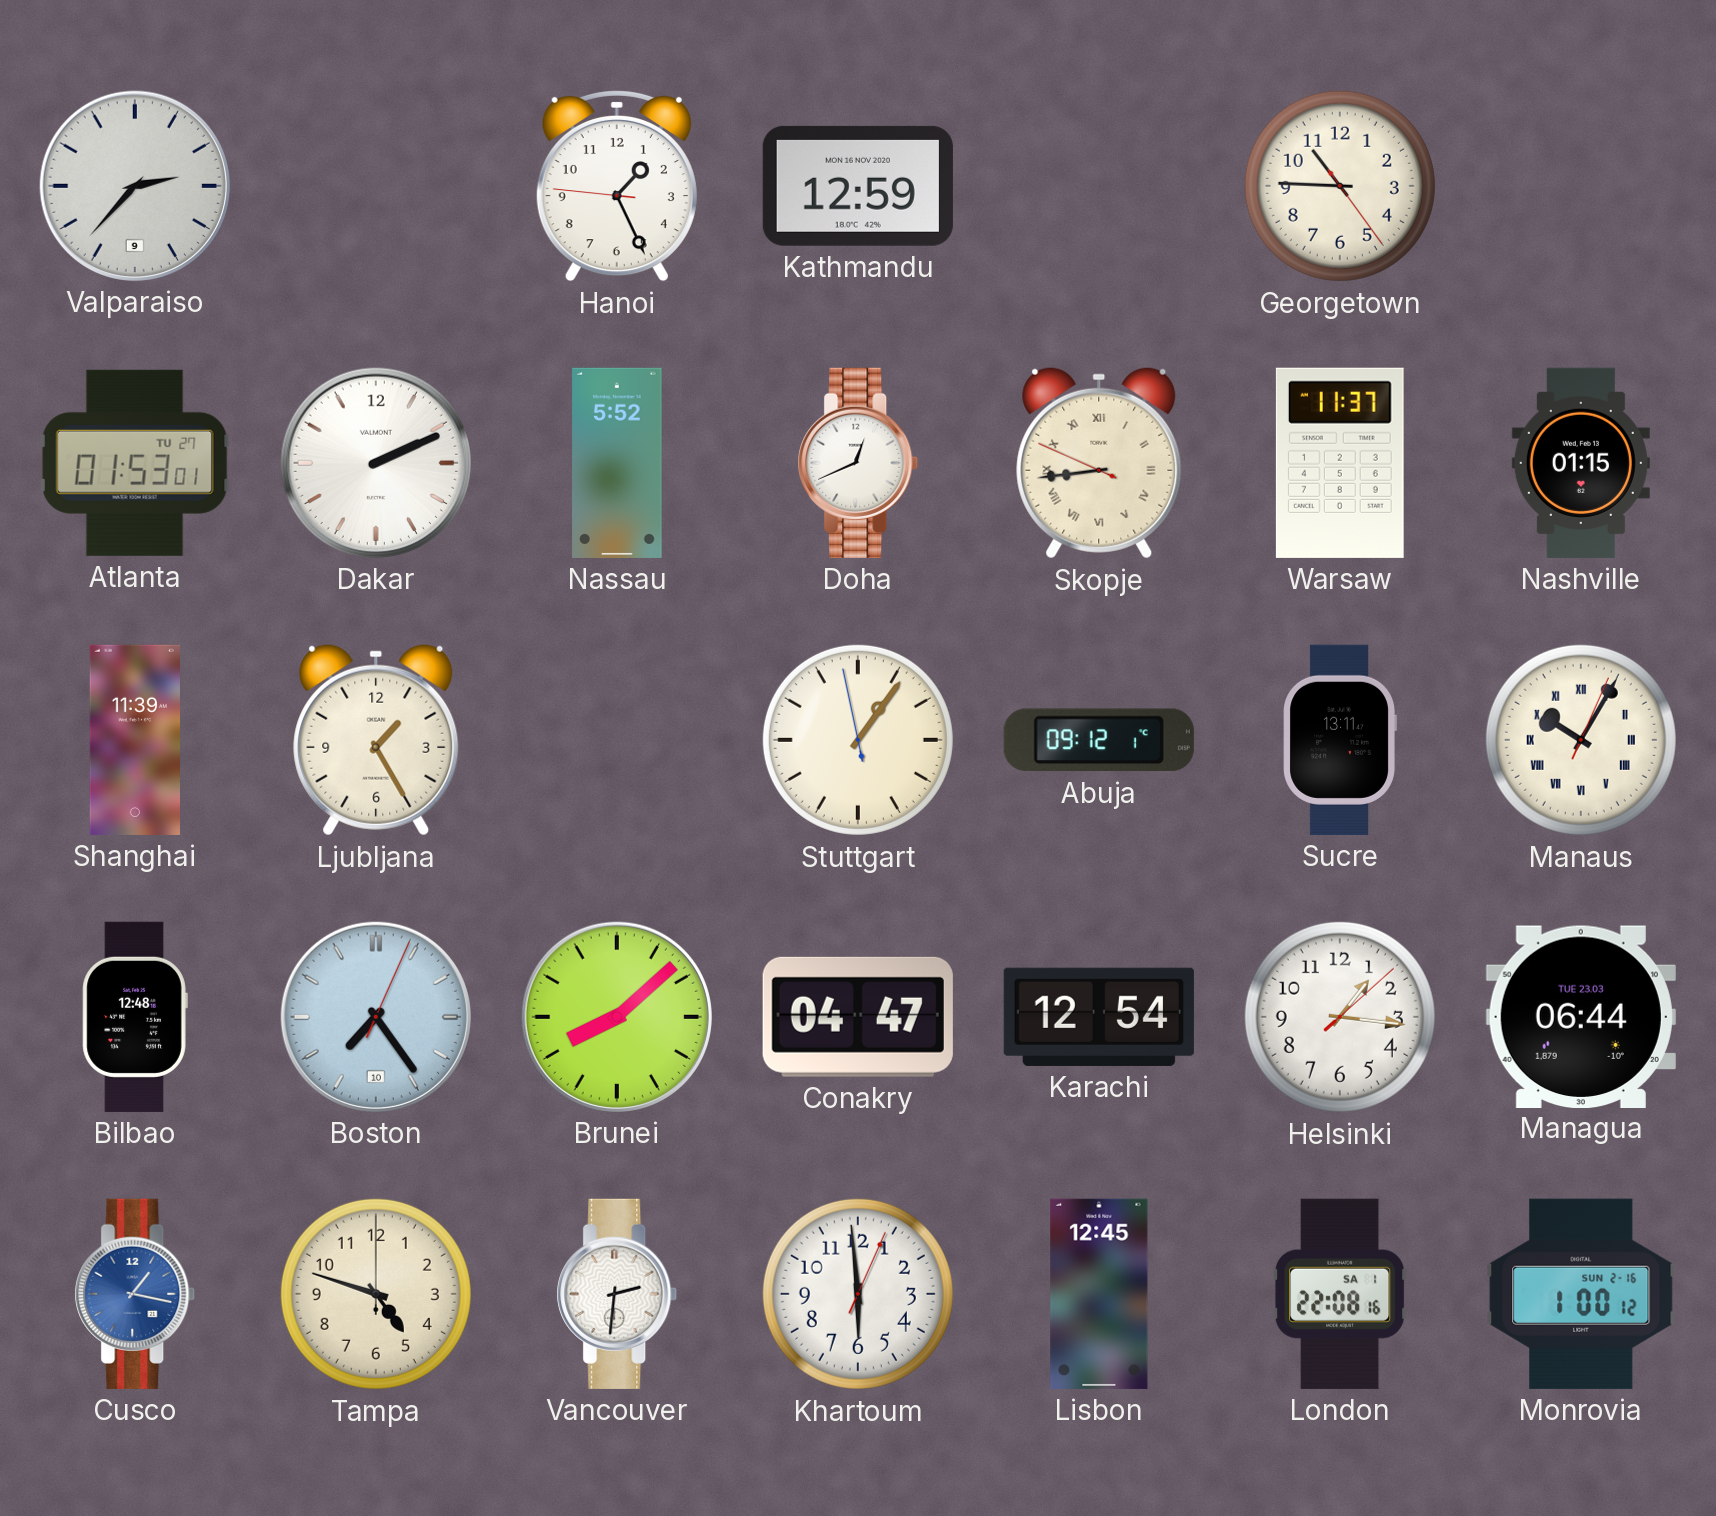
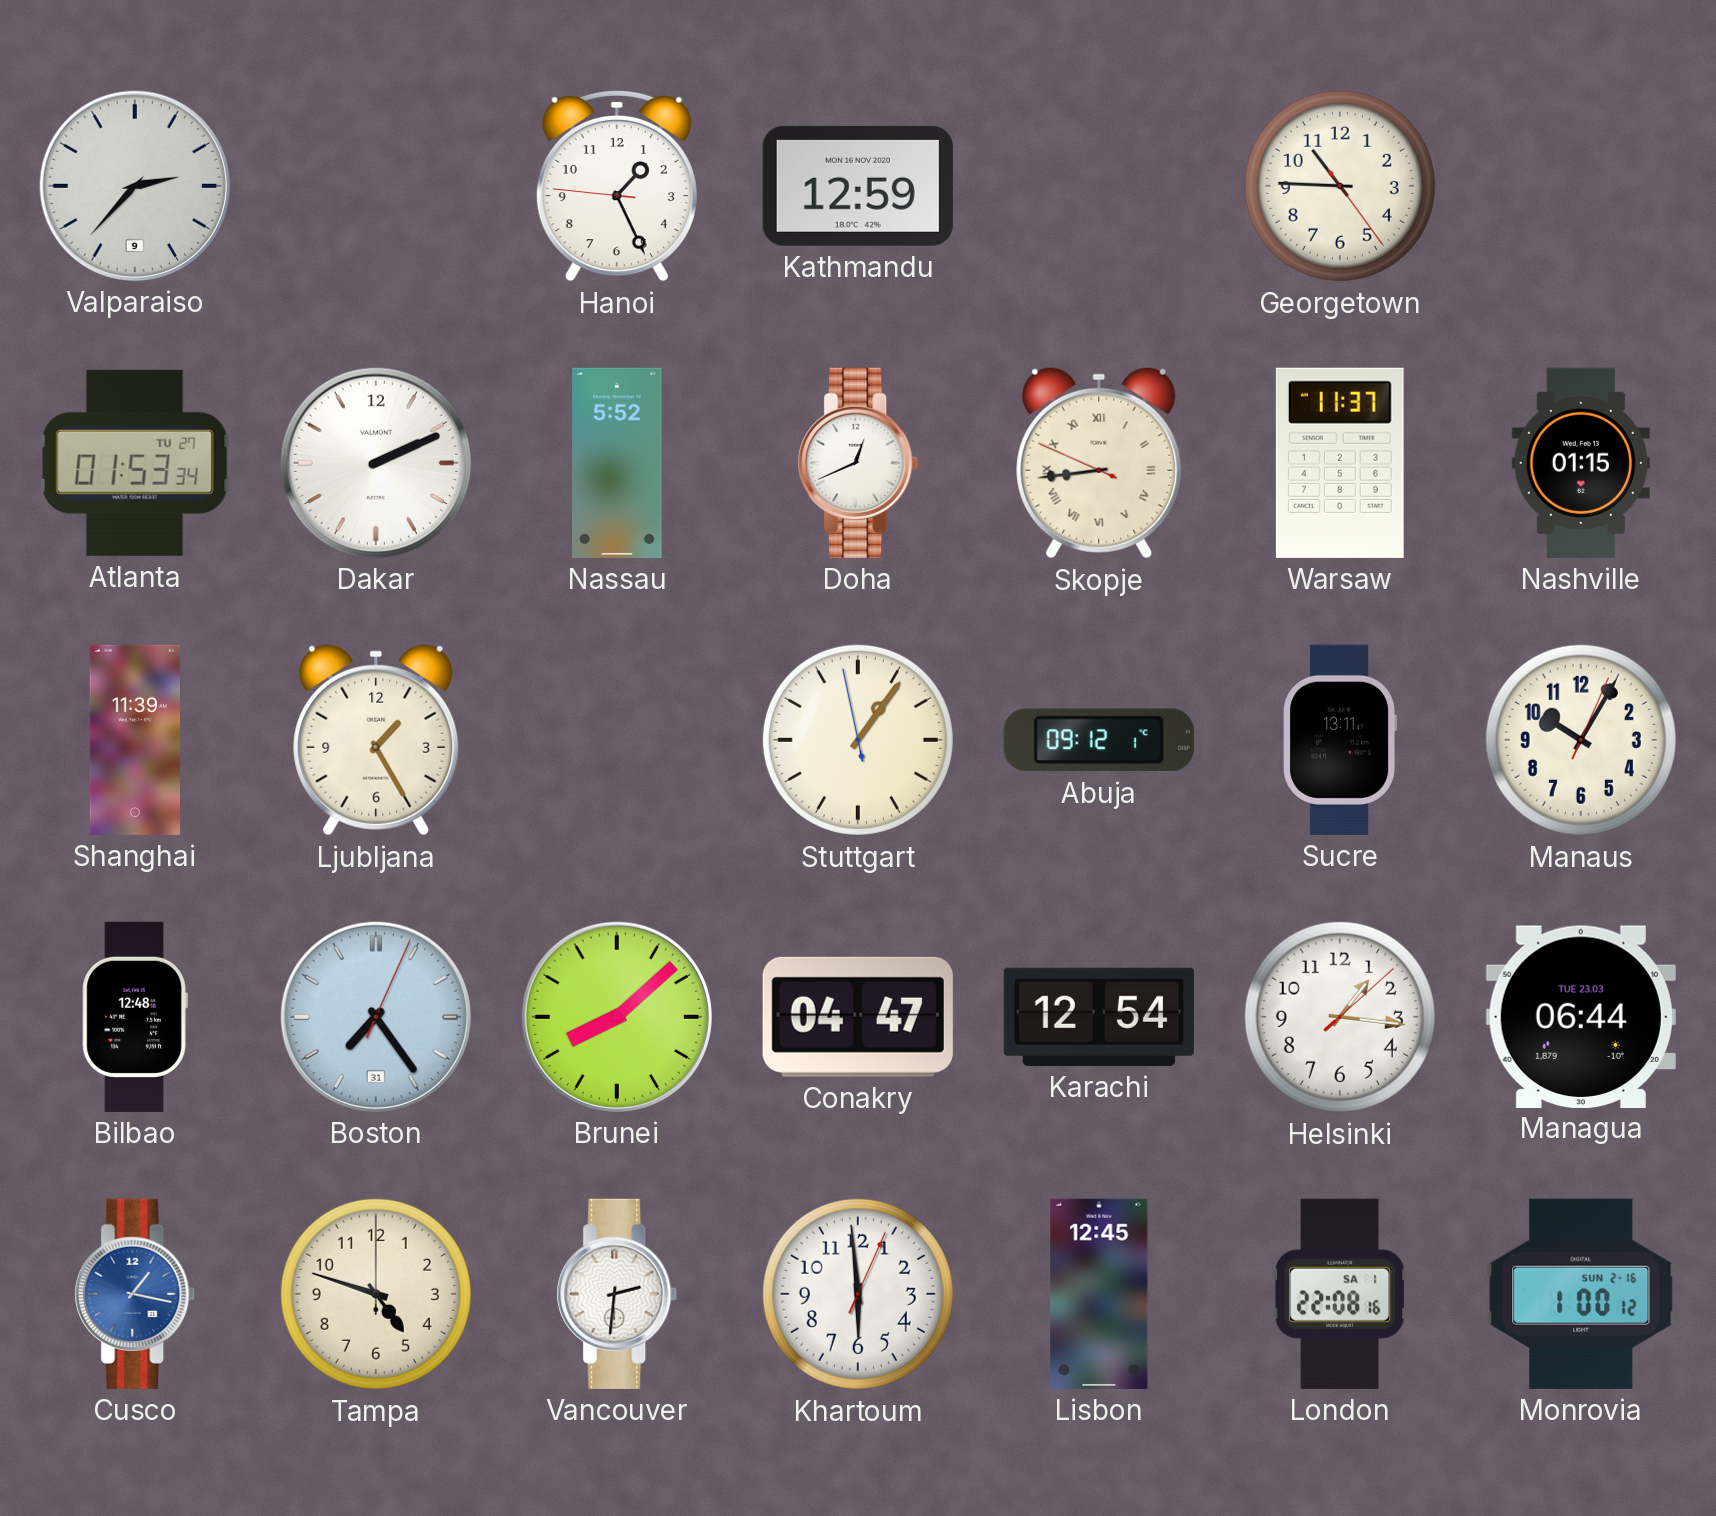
Atlanta: 01:53:01 -> 01:53:34 (135, 463)
Manaus numerals: Roman -> Arabic (1581, 740)
Boston date: 10 -> 31 (376, 1017)
